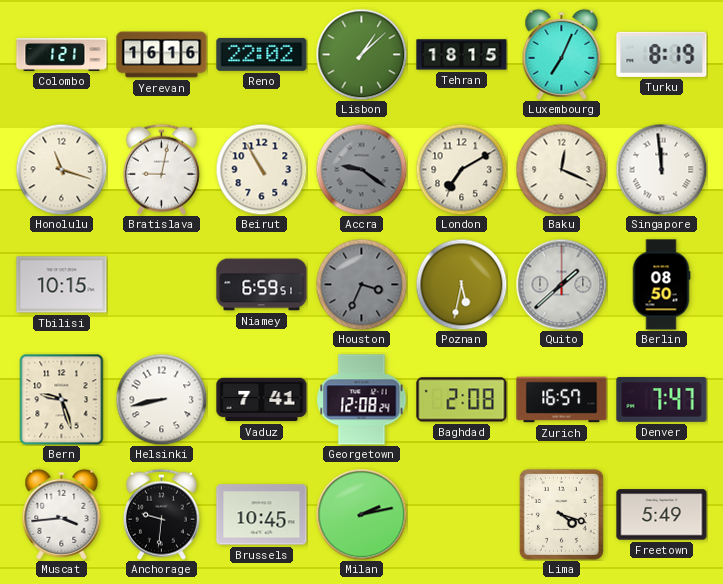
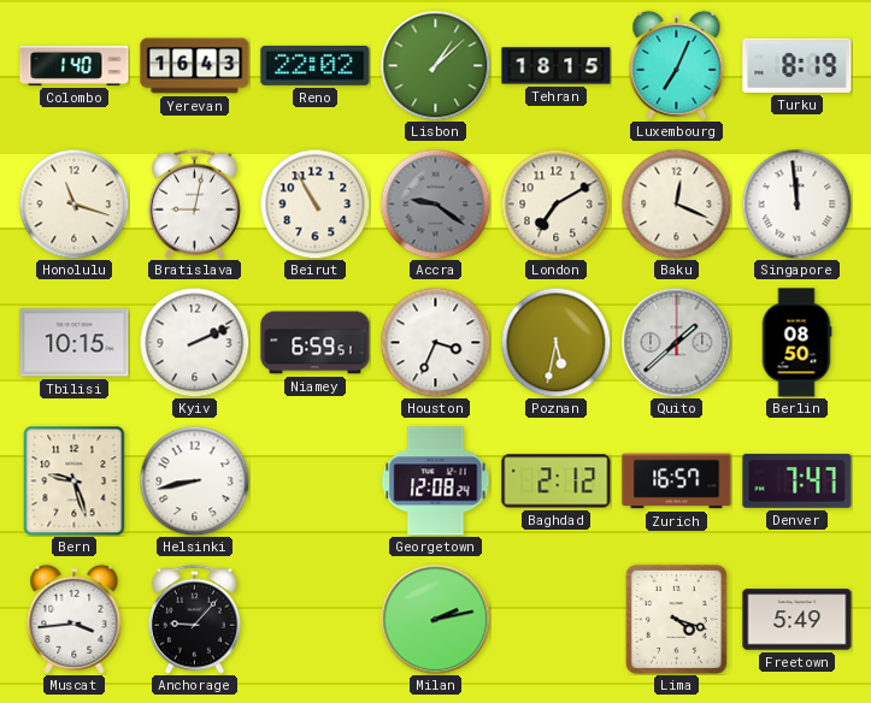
Colombo: 1:21 -> 1:40 (75, 65)
Yerevan: 16:16 -> 16:43 (195, 66)
Kyiv: none -> 2:11 (194, 342)
Houston dial: grey -> white (435, 342)
Vaduz: 7:41 -> none (262, 400)
Baghdad: 2:08 -> 2:12 (557, 482)
Anchorage: 9:31 -> 9:07 (194, 619)
Brussels: 10:45 -> none (262, 515)
